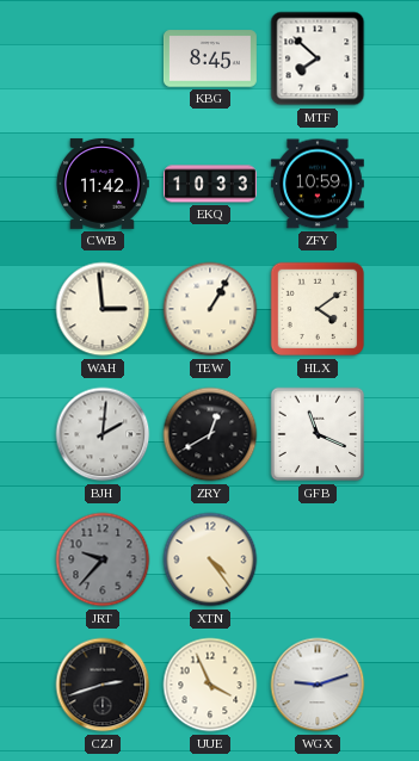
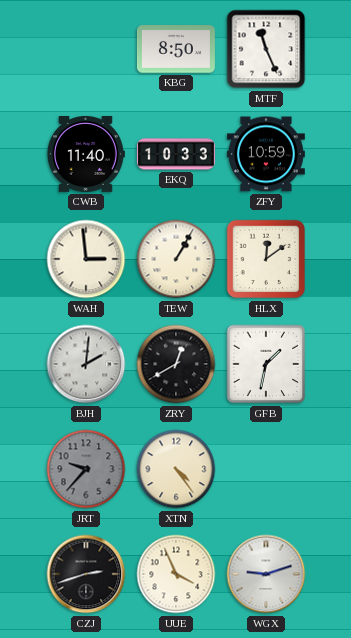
KBG: 8:45 -> 8:50 (176, 49)
MTF: 7:52 -> 11:26 (266, 49)
CWB: 11:42 -> 11:40 (86, 154)
HLX: 4:09 -> 12:09 (266, 259)
GFB: 11:19 -> 1:32 (266, 364)
